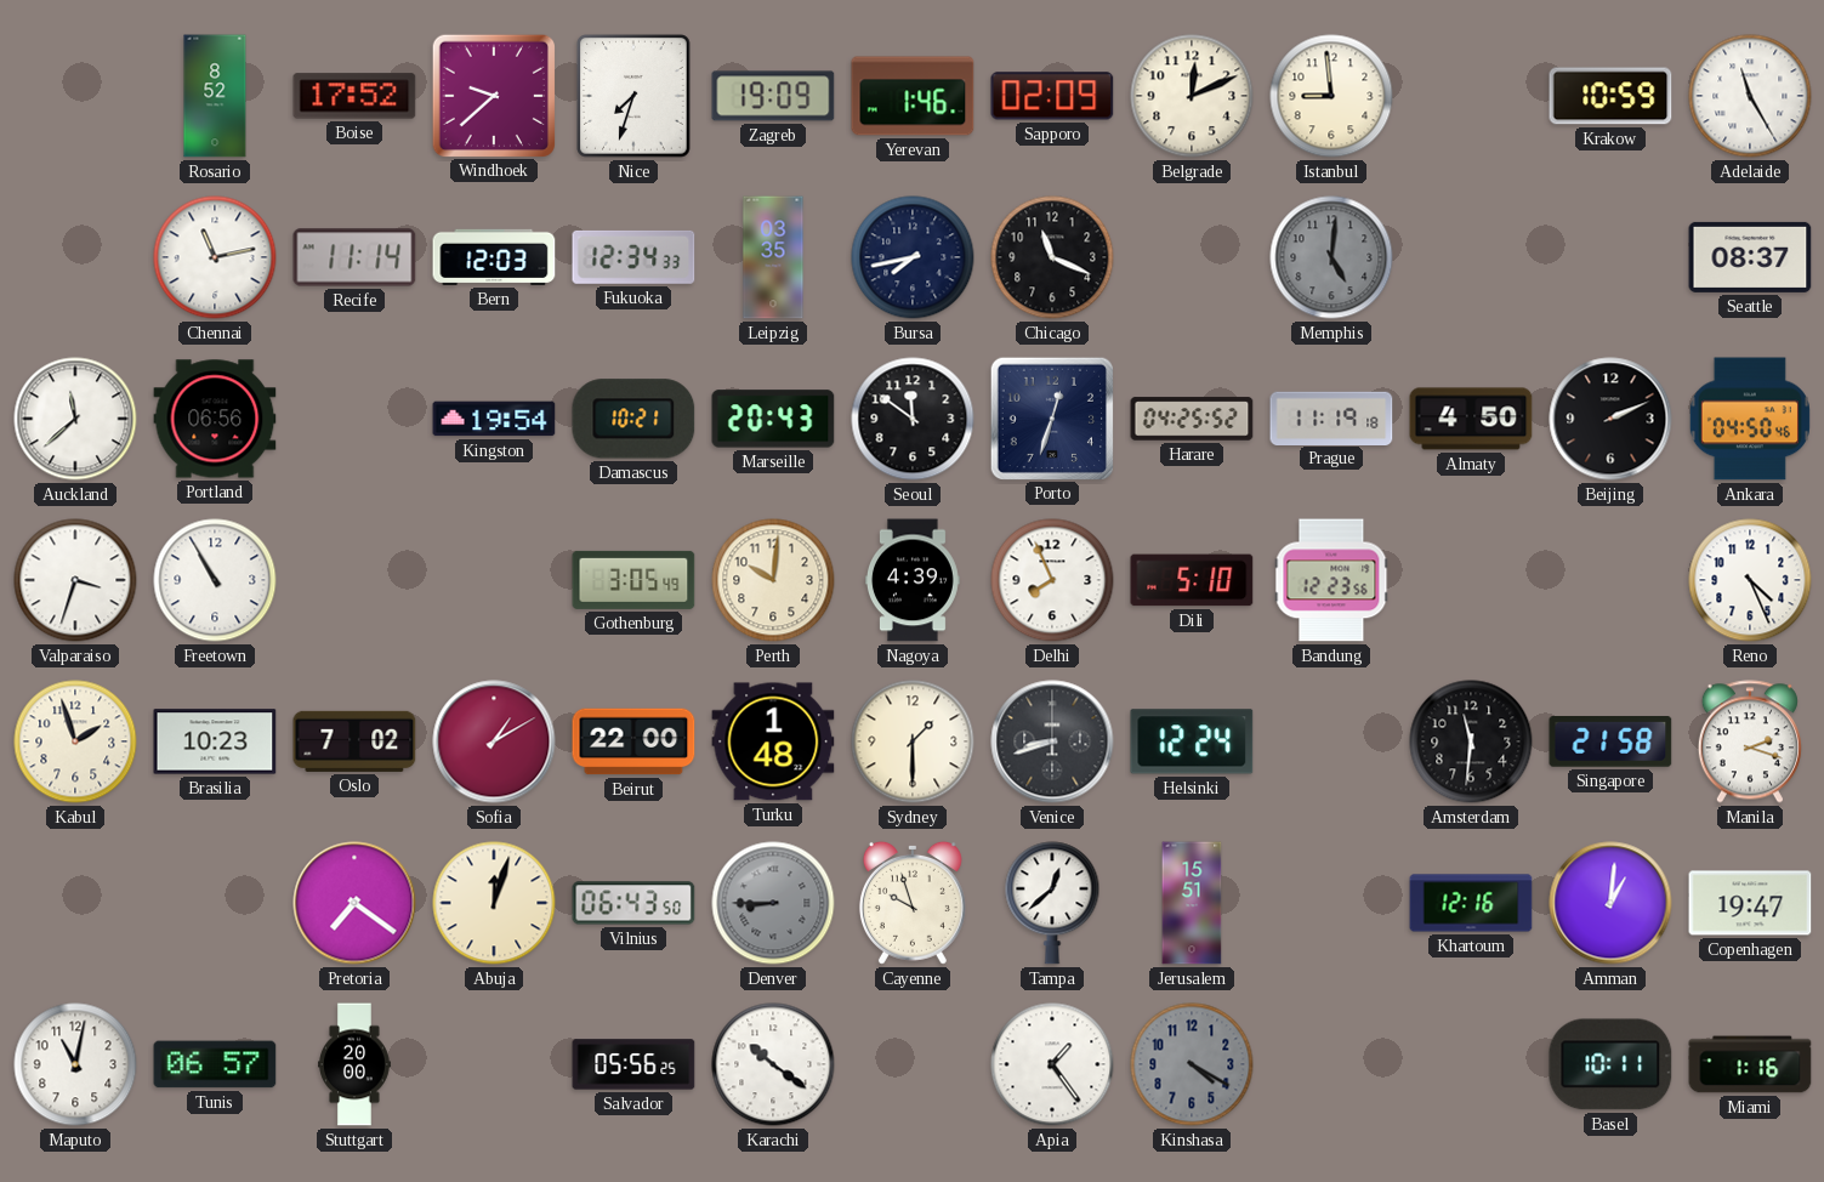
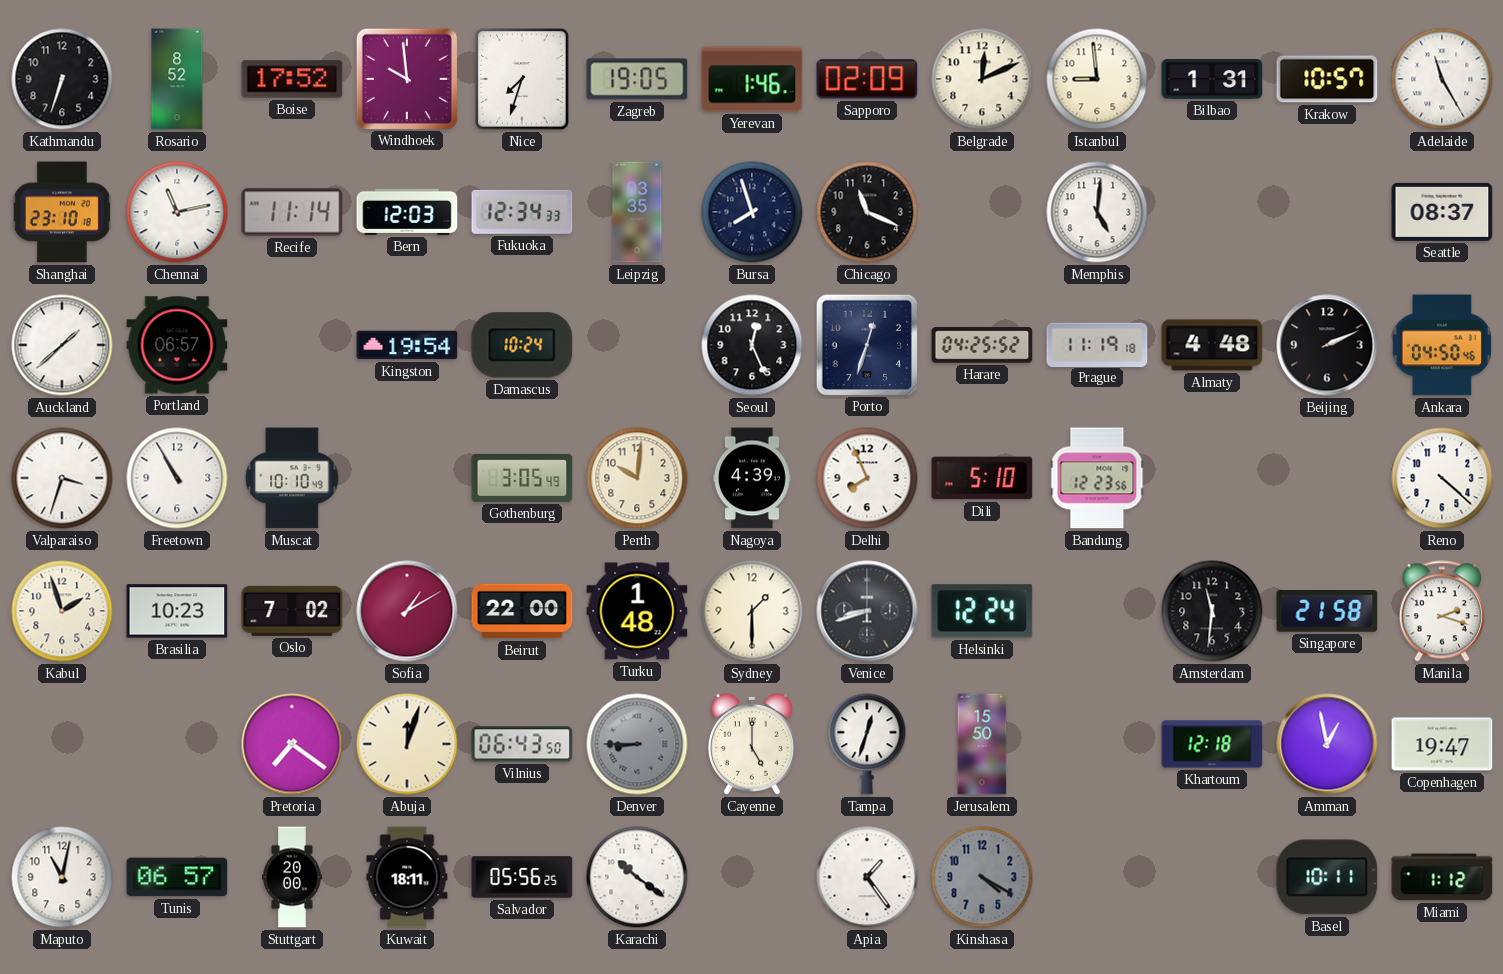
Kathmandu: none -> 6:33 (62, 79)
Windhoek: 9:38 -> 9:59 (406, 78)
Zagreb: 19:09 -> 19:05 (637, 79)
Bilbao: none -> 1:31 (1212, 79)
Krakow: 10:59 -> 10:57 (1327, 79)
Shanghai: none -> 23:10 (62, 212)
Bursa: 7:43 -> 7:57 (752, 212)
Memphis dial: grey -> white (1097, 212)
Auckland: 11:38 -> 1:38 (62, 345)
Portland: 06:56 -> 06:57 (177, 345)
Damascus: 10:21 -> 10:24 (522, 345)
Marseille: 20:43 -> none (773, 419)
Seoul: 11:51 -> 12:26 (752, 345)
Almaty: 4:50 -> 4:48 (1212, 345)
Muscat: none -> 10:10 (292, 478)
Reno: 4:26 -> 4:22 (1442, 478)
Cayenne: 9:57 -> 5:00 (752, 744)
Tampa: 12:38 -> 12:33 (867, 744)
Jerusalem: 15:51 -> 15:50 (982, 744)
Khartoum: 12:16 -> 12:18 (1212, 744)
Amman: 1:01 -> 12:58 (1327, 744)
Kuwait: none -> 18:11 (407, 877)
Miami: 1:16 -> 1:12 (1442, 877)
